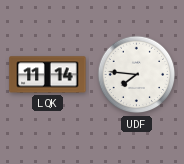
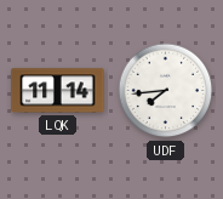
UDF: 7:46 -> 7:44 (166, 91)
